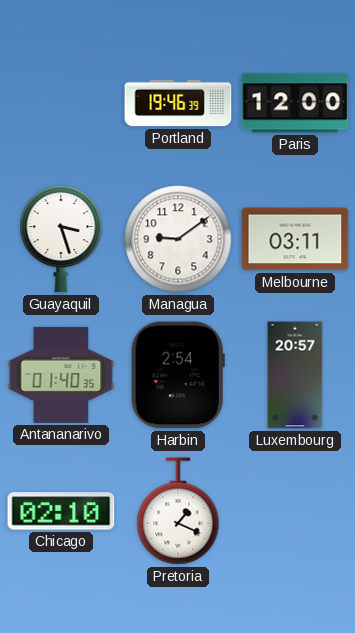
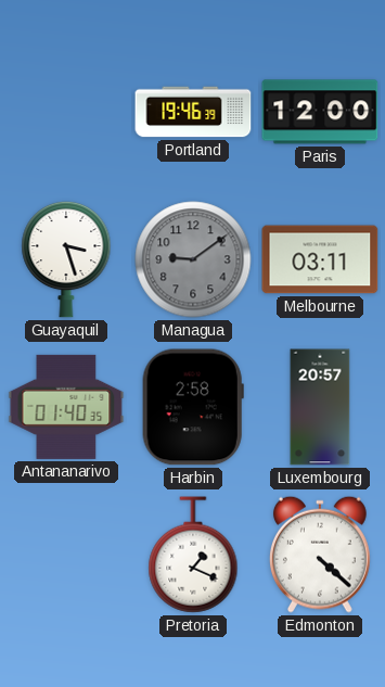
Managua dial: white -> grey (193, 259)
Harbin: 2:54 -> 2:58 (193, 407)
Chicago: 02:10 -> none (61, 511)
Edmonton: none -> 4:22 (320, 555)
